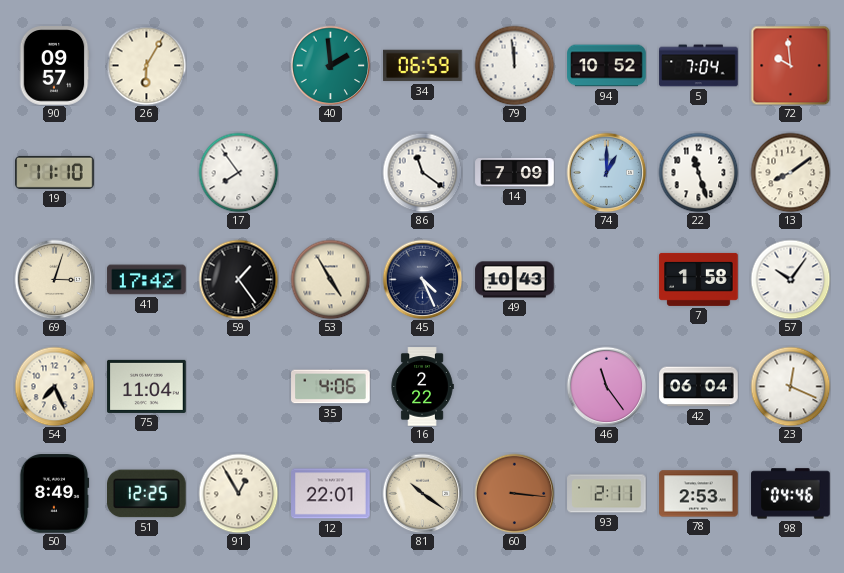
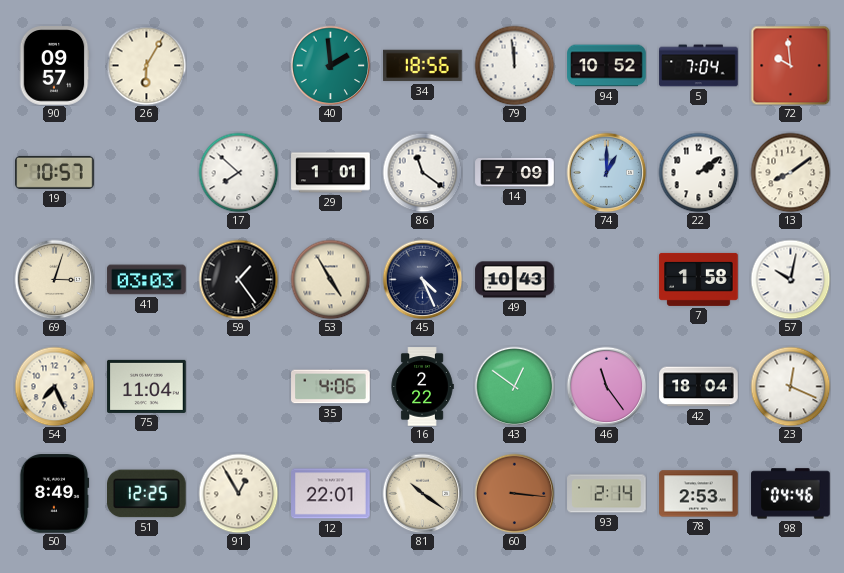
34: 06:59 -> 18:56 (423, 66)
19: 11:10 -> 10:57 (55, 172)
17: 7:54 -> 7:52 (238, 172)
29: none -> 1:01 (331, 173)
22: 11:27 -> 2:09 (698, 172)
41: 17:42 -> 03:03 (147, 280)
57: 10:06 -> 10:02 (790, 279)
43: none -> 12:51 (514, 386)
42: 06:04 -> 18:04 (699, 387)
93: 2:11 -> 2:14 (607, 494)
